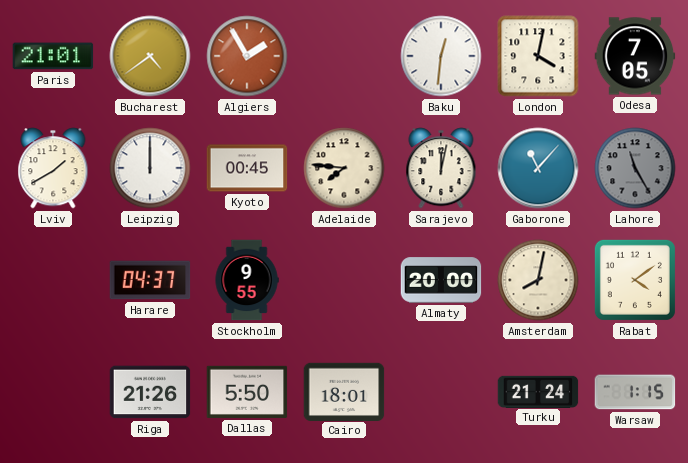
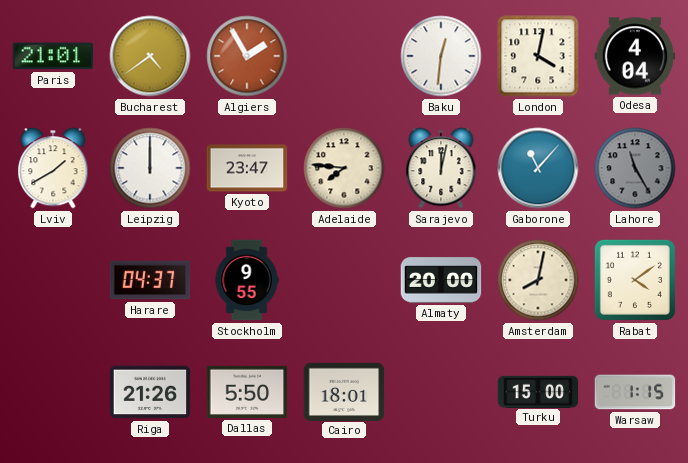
Odesa: 7:05 -> 4:04 (635, 56)
Kyoto: 00:45 -> 23:47 (247, 168)
Turku: 21:24 -> 15:00 (538, 391)
